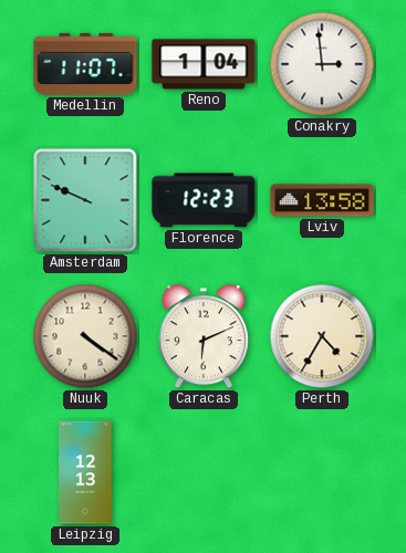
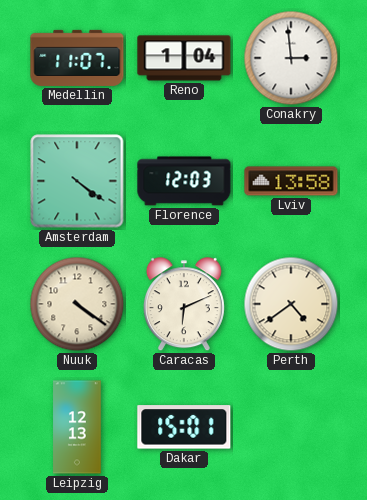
Amsterdam: 9:49 -> 4:21 (77, 181)
Florence: 12:23 -> 12:03 (184, 181)
Perth: 4:35 -> 4:39 (291, 304)
Dakar: none -> 15:01 (184, 427)
